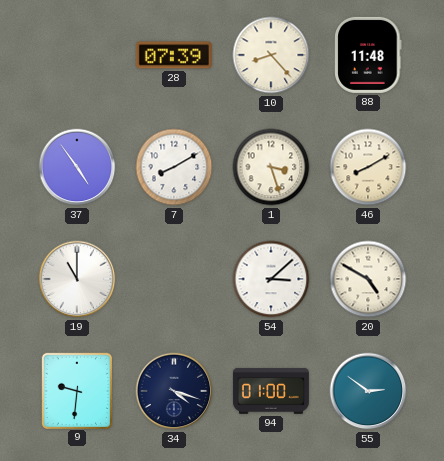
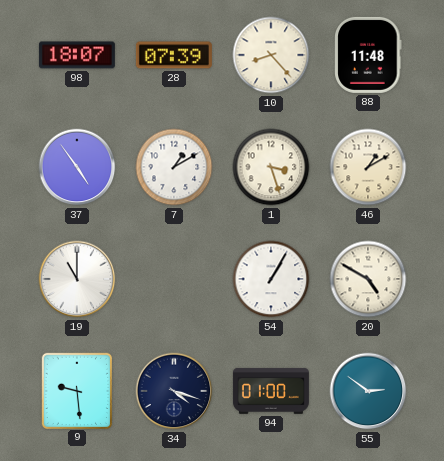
98: none -> 18:07 (77, 55)
7: 8:10 -> 1:10 (174, 167)
46: 8:10 -> 1:10 (368, 167)
54: 3:08 -> 1:05 (271, 279)
9: 9:31 -> 9:29 (76, 390)
